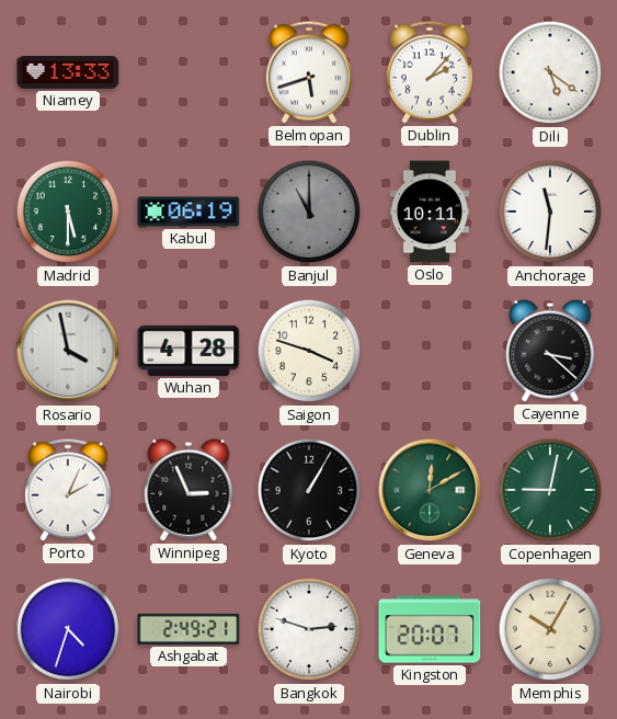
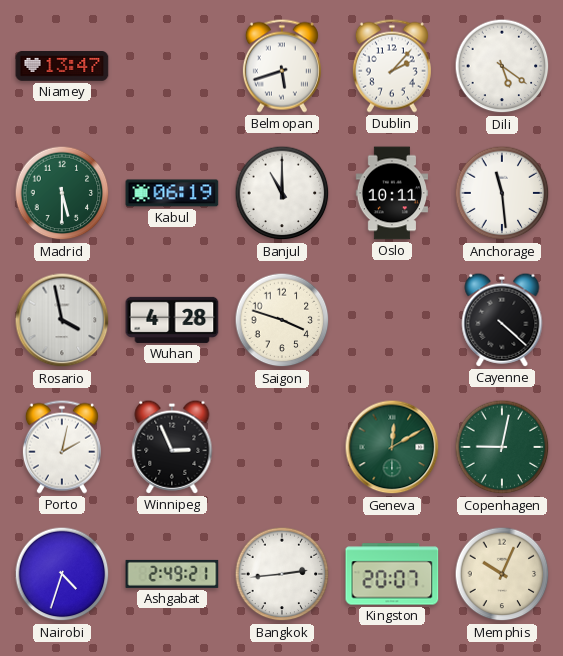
Niamey: 13:33 -> 13:47 (62, 66)
Banjul dial: grey -> white (282, 193)
Anchorage: 11:31 -> 11:29 (502, 193)
Cayenne: 3:22 -> 4:22 (502, 320)
Porto: 2:04 -> 2:02 (62, 447)
Kyoto: 1:05 -> none (309, 490)
Bangkok: 2:48 -> 2:44 (282, 574)
Memphis: 10:05 -> 10:04 (502, 574)
